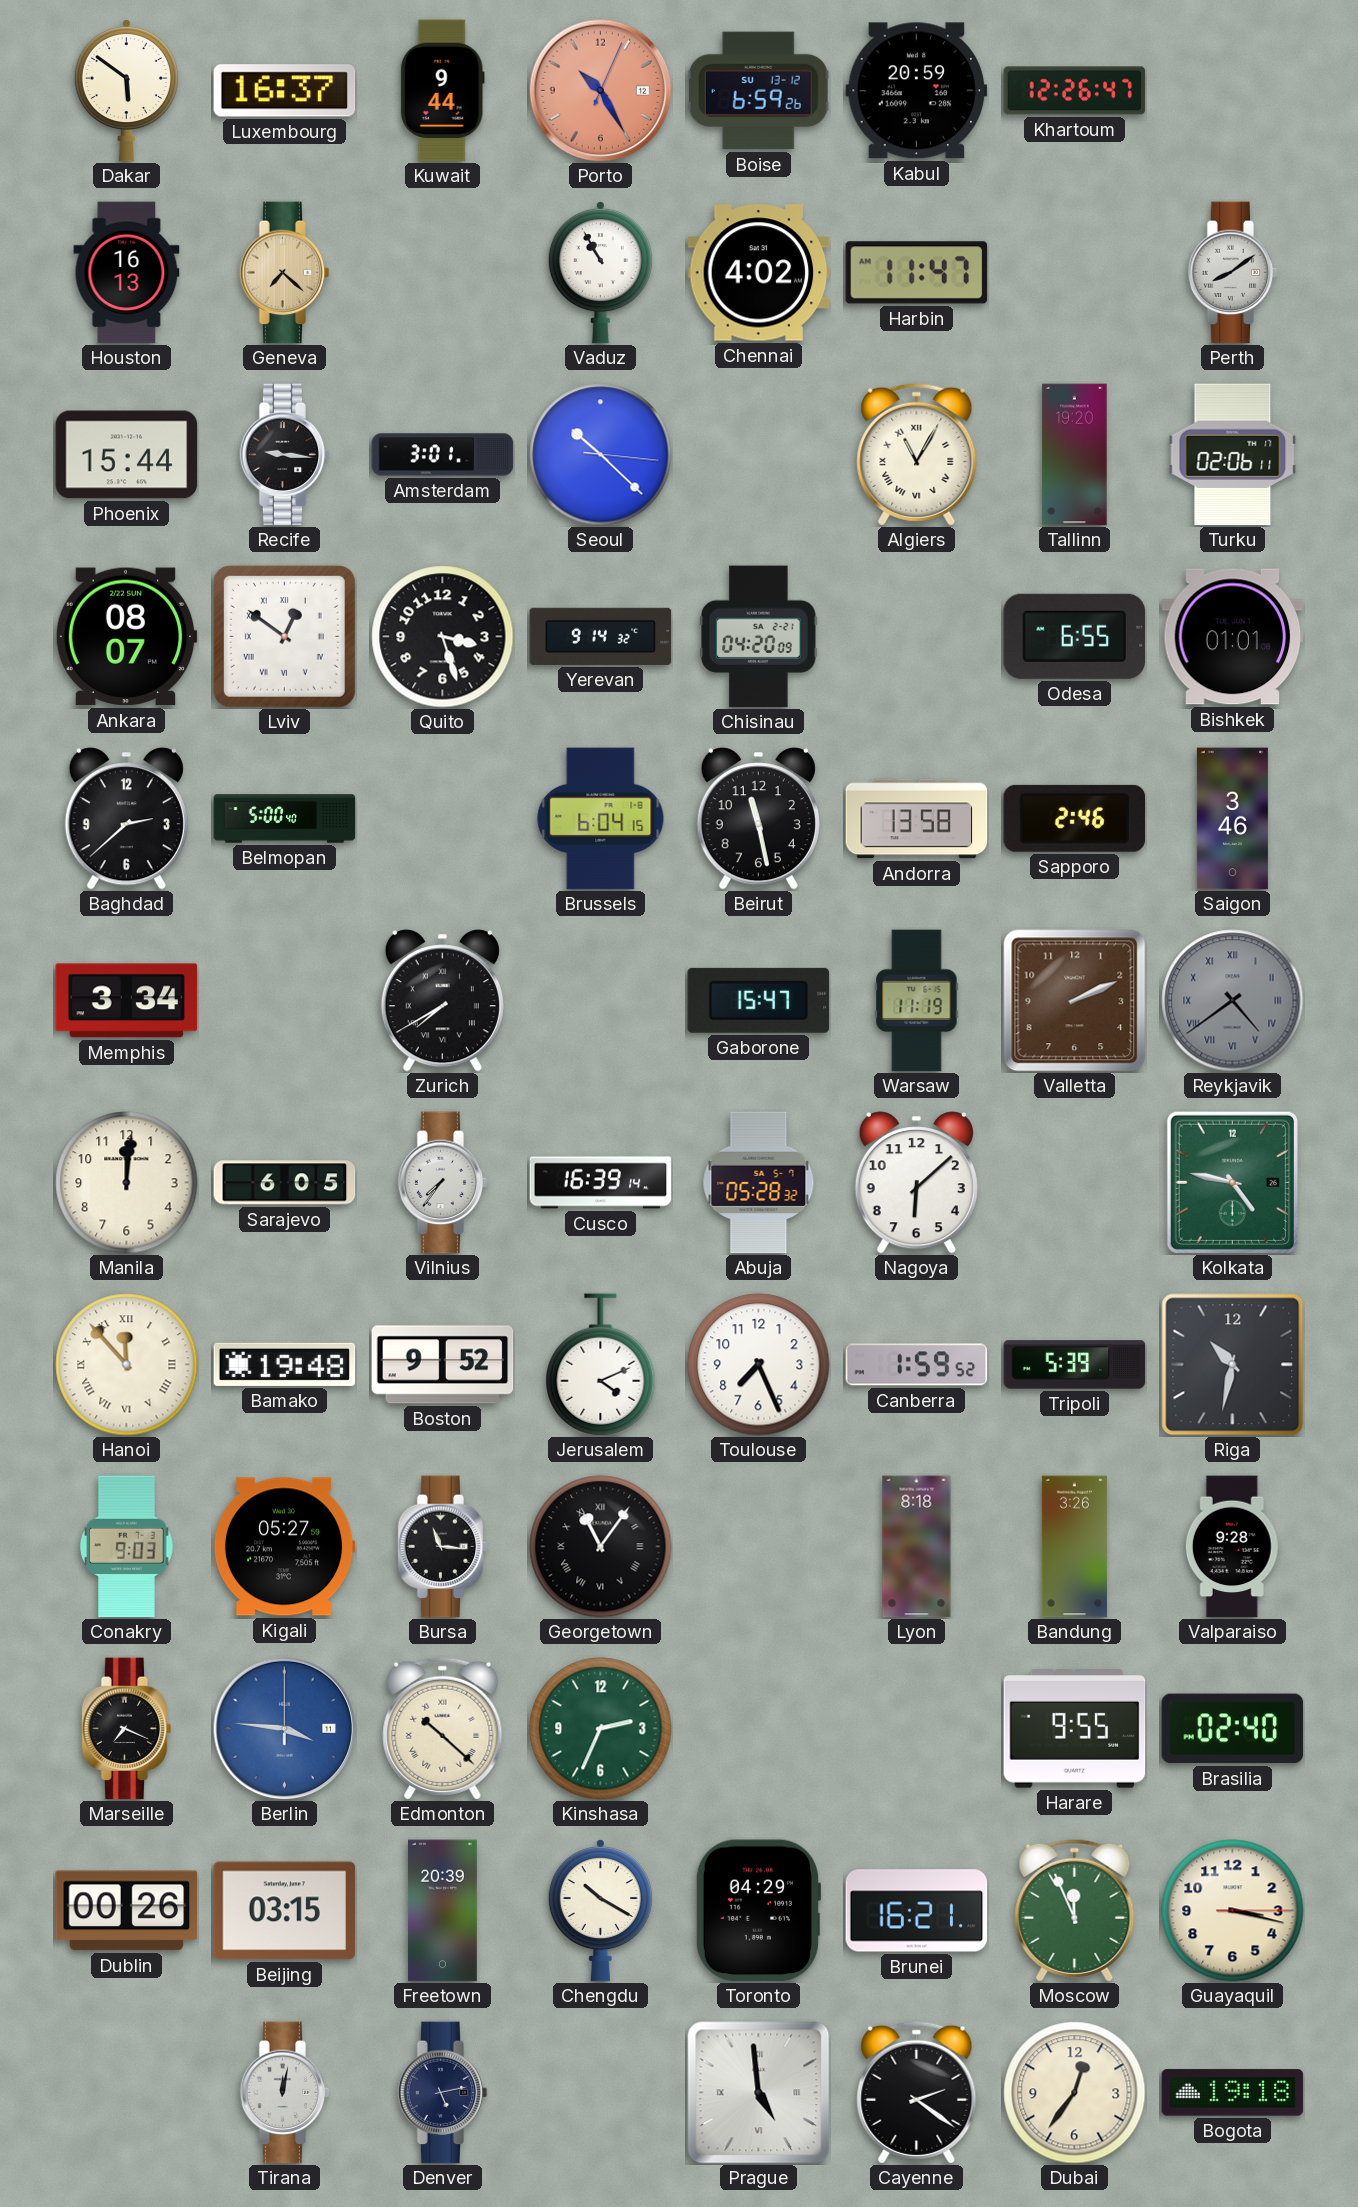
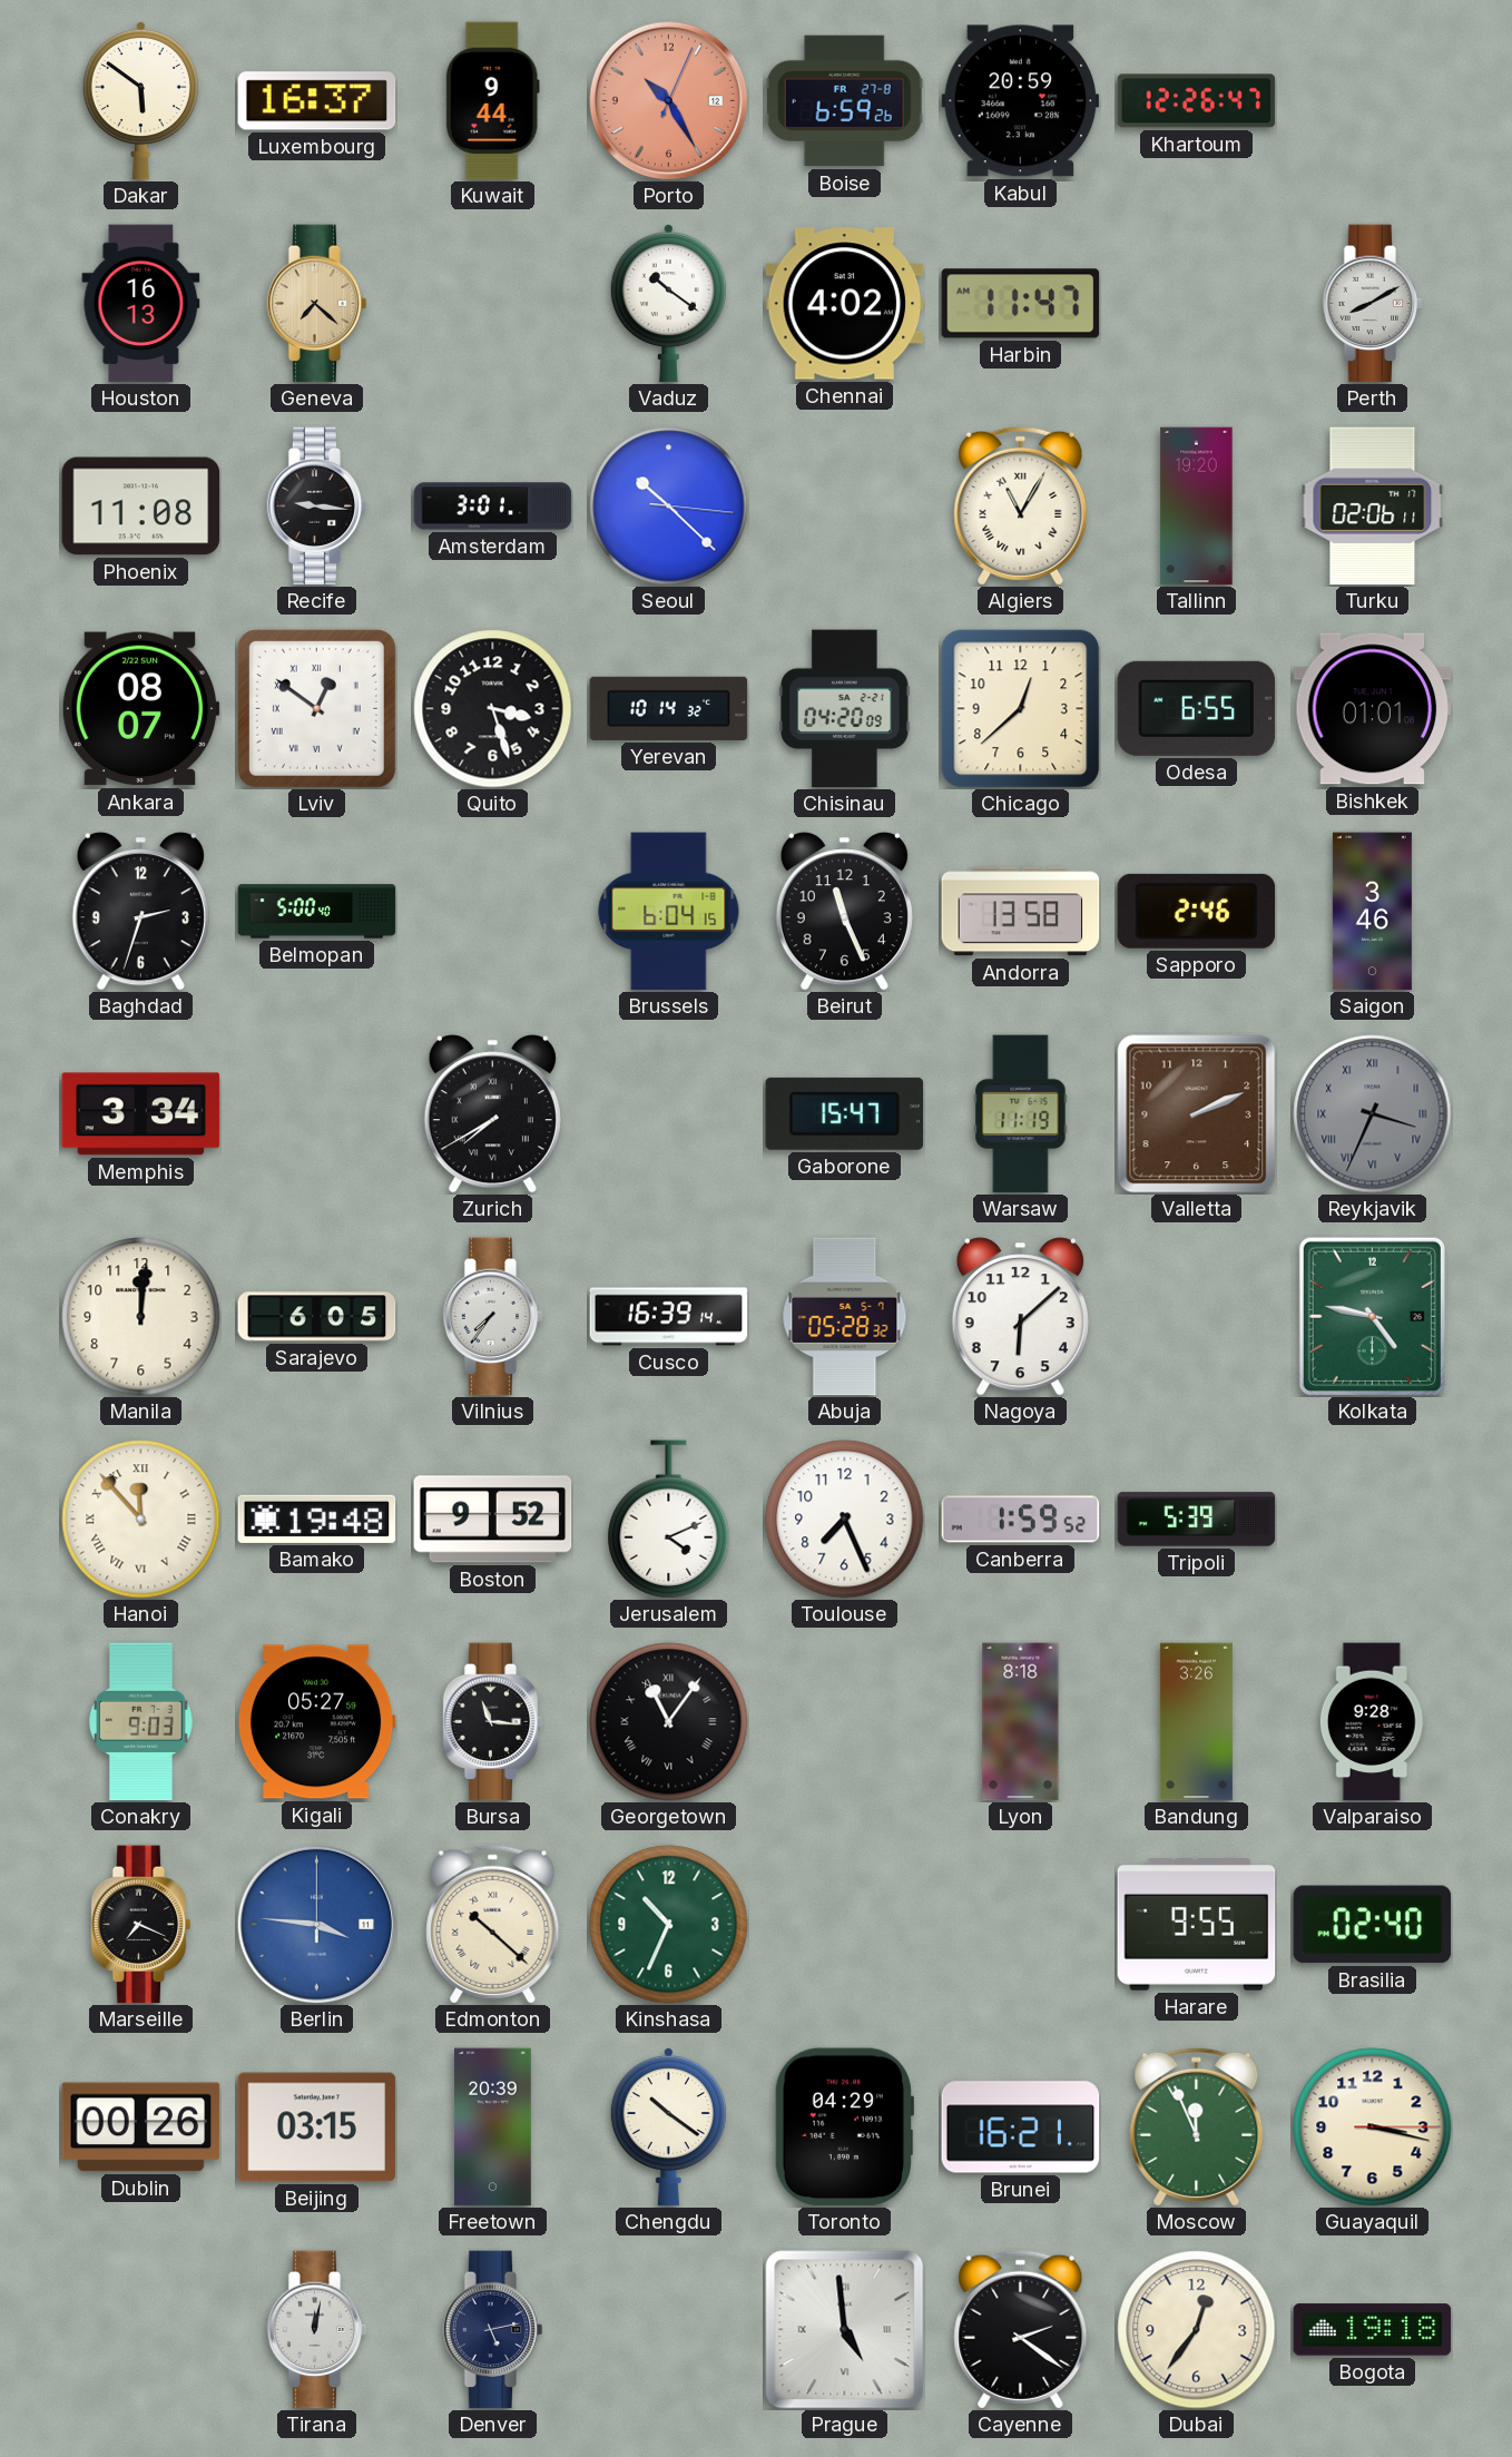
Boise date: SU 13-12 -> FR 27-8 (844, 101)
Vaduz: 10:55 -> 10:21 (668, 303)
Perth: 8:09 -> 8:10 (1373, 304)
Phoenix: 15:44 -> 11:08 (141, 507)
Yerevan: 9:14 -> 10:14 (669, 708)
Chicago: none -> 12:38 (1021, 709)
Baghdad: 2:38 -> 2:33 (140, 912)
Beirut: 11:28 -> 11:26 (844, 912)
Reykjavik: 4:39 -> 3:34 (1373, 1114)
Riga: 10:32 -> none (1233, 1365)
Kinshasa: 2:34 -> 10:34 (669, 1925)
Chengdu: 10:20 -> 10:21 (668, 2126)
